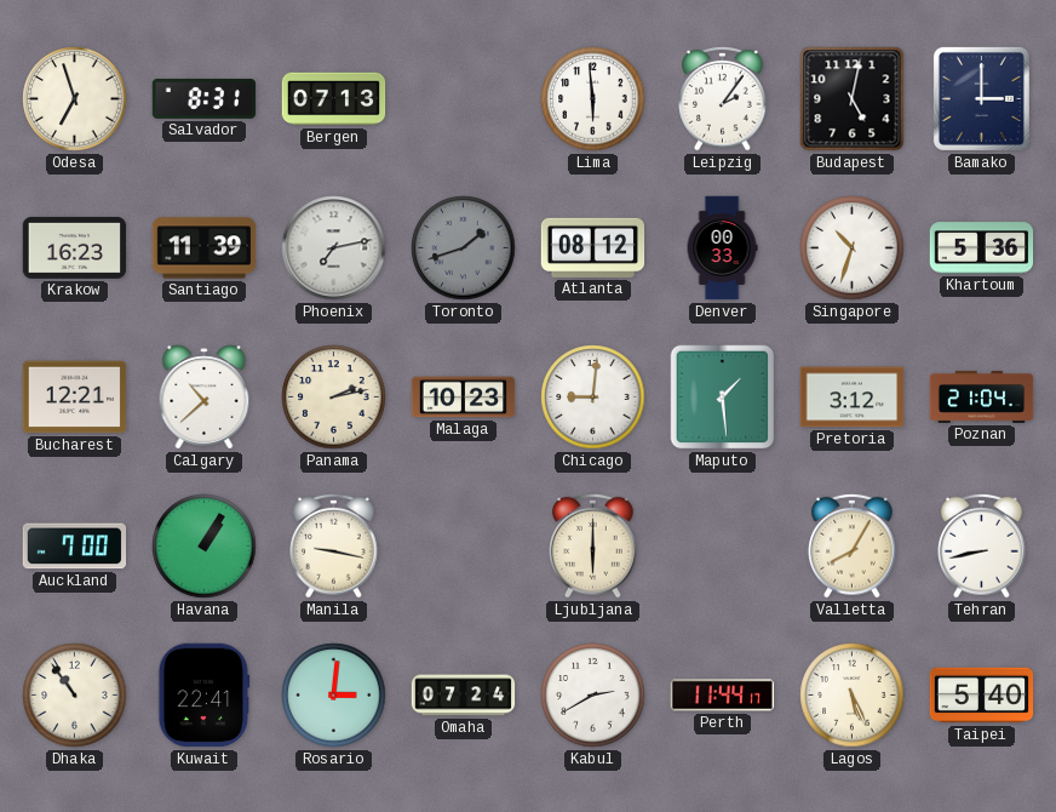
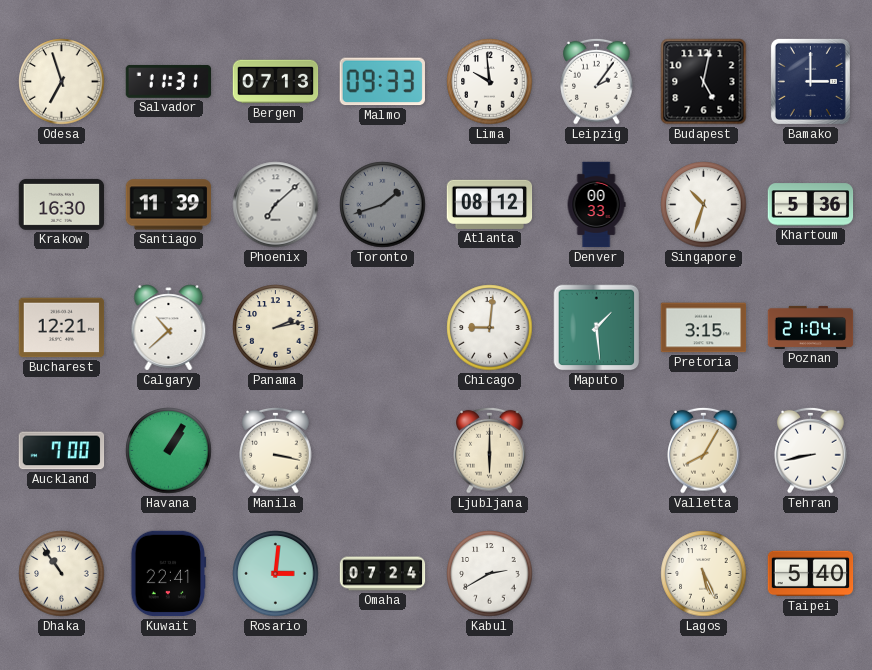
Salvador: 8:31 -> 11:31 (169, 82)
Malmo: none -> 09:33 (382, 82)
Lima: 5:59 -> 9:59 (490, 82)
Krakow: 16:23 -> 16:30 (62, 204)
Phoenix: 7:13 -> 7:08 (276, 205)
Malaga: 10:23 -> none (464, 398)
Pretoria: 3:12 -> 3:15 (704, 328)
Manila: 9:17 -> 3:17 (276, 450)
Perth: 11:44 -> none (723, 696)
